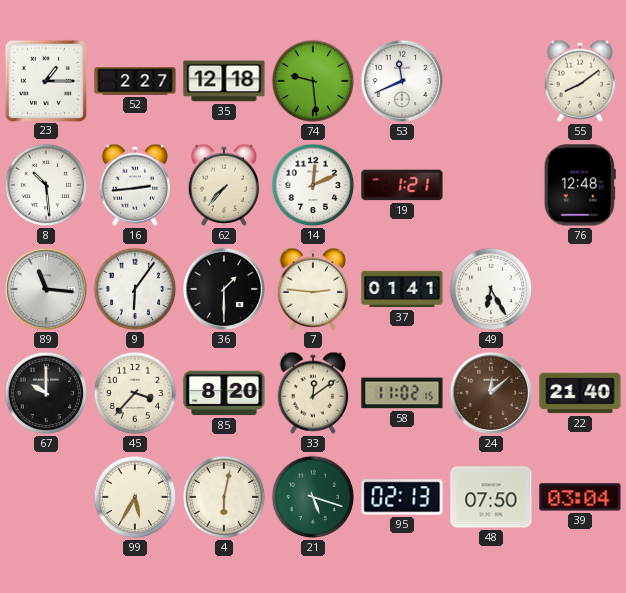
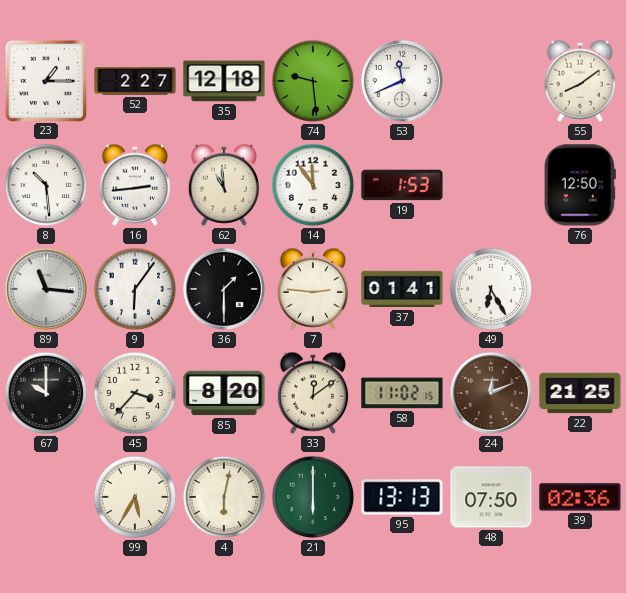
62: 7:37 -> 10:59 (224, 185)
14: 12:11 -> 11:54 (313, 185)
19: 1:21 -> 1:53 (402, 185)
76: 12:48 -> 12:50 (580, 185)
24: 12:08 -> 12:11 (491, 393)
22: 21:40 -> 21:25 (580, 393)
21: 5:18 -> 6:00 (313, 497)
95: 02:13 -> 13:13 (402, 497)
39: 03:04 -> 02:36 (580, 497)
